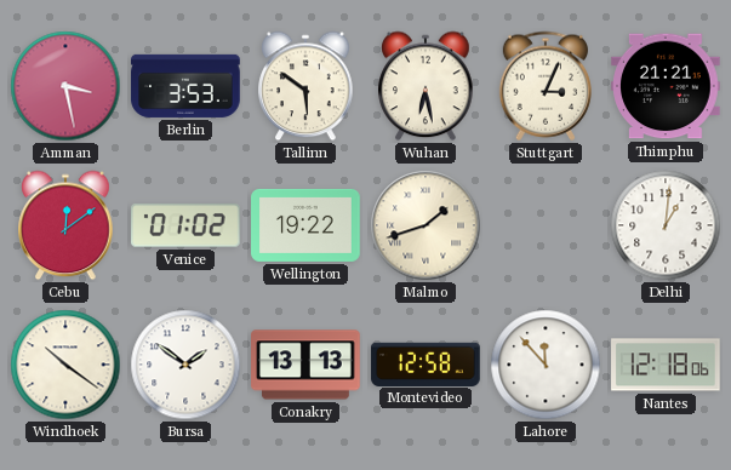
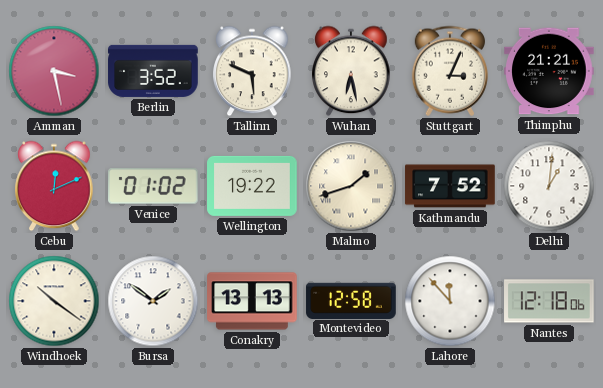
Berlin: 3:53 -> 3:52 (153, 71)
Tallinn: 5:51 -> 5:49 (252, 71)
Cebu: 12:09 -> 12:11 (54, 186)
Kathmandu: none -> 7:52 (450, 186)
